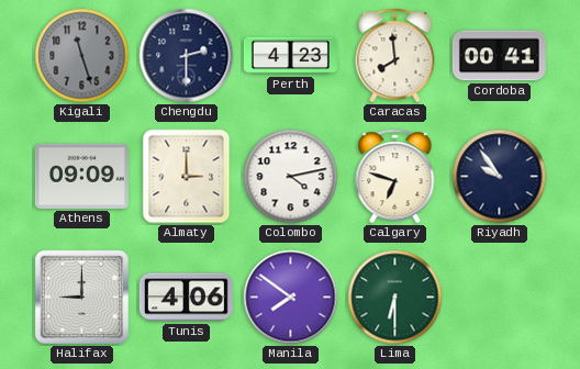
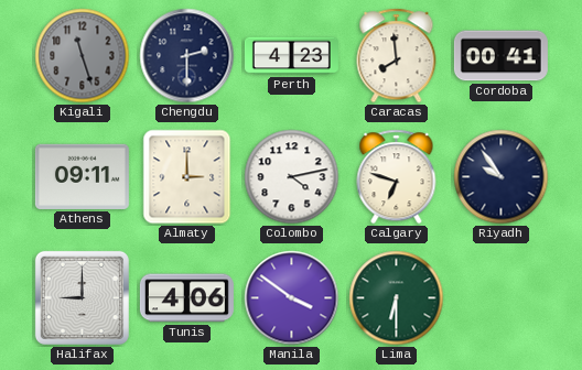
Athens: 09:09 -> 09:11 (82, 176)
Manila: 7:51 -> 3:51 (292, 298)
